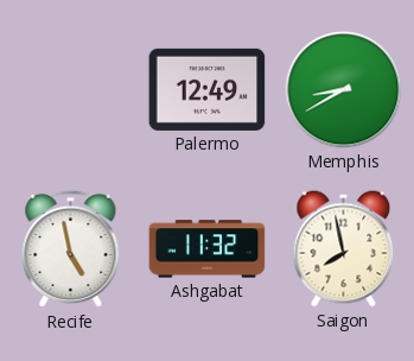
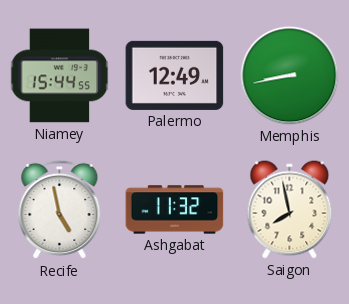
Niamey: none -> 15:44 (60, 76)
Memphis: 8:40 -> 8:43 (290, 76)
